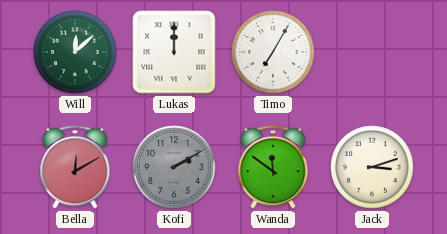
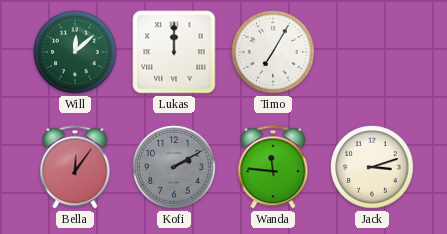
Bella: 12:10 -> 12:06 (75, 167)
Wanda: 11:51 -> 11:46 (273, 167)
